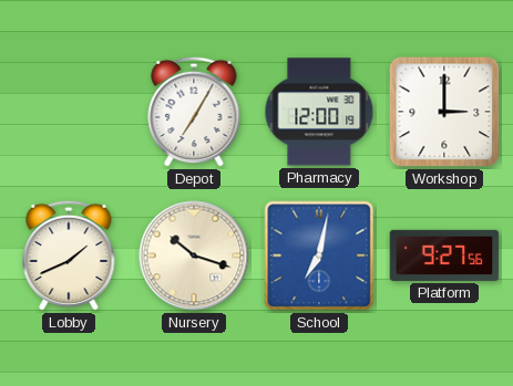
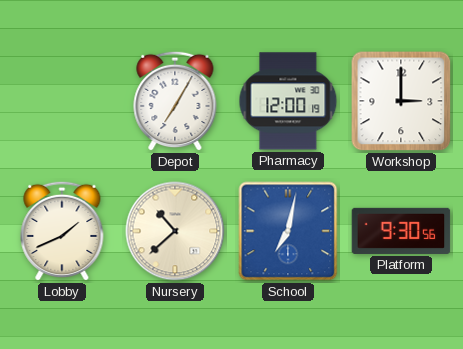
Nursery: 10:18 -> 10:38 (175, 231)
Platform: 9:27 -> 9:30 (401, 231)
